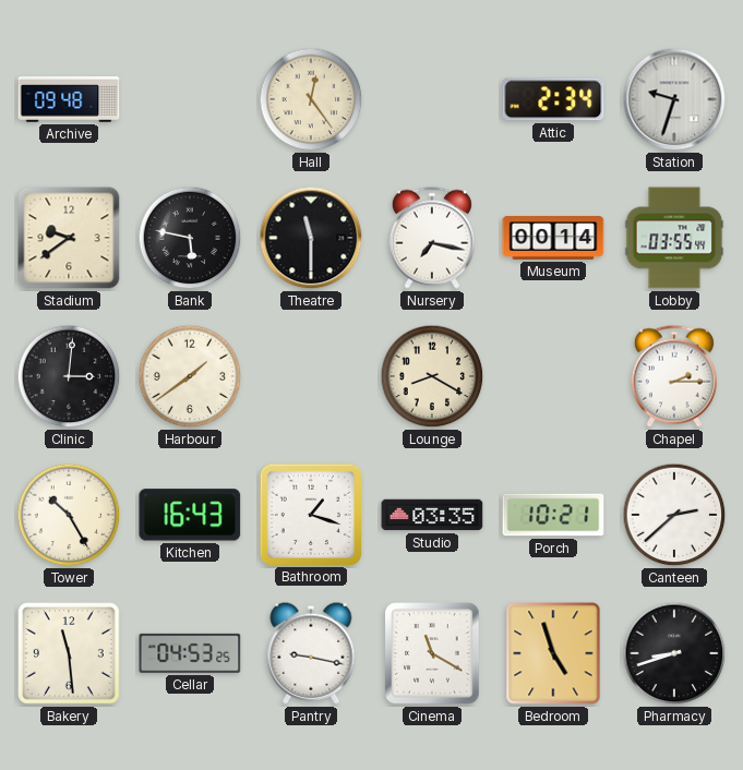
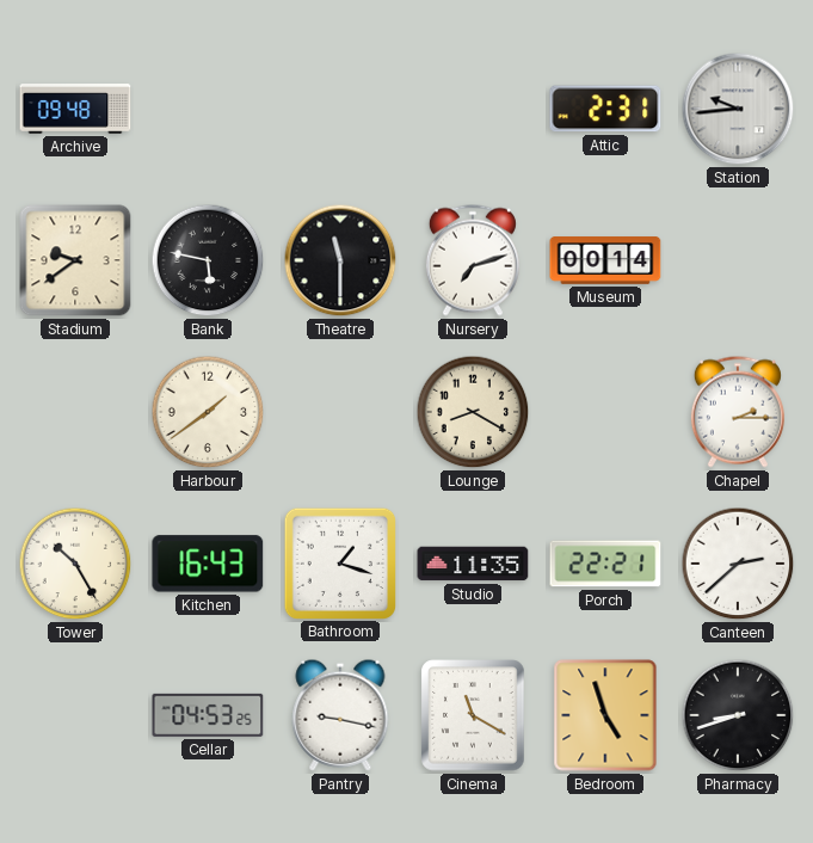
Hall: 12:24 -> none (311, 99)
Attic: 2:34 -> 2:31 (605, 109)
Station: 9:33 -> 9:44 (738, 109)
Nursery: 7:17 -> 7:12 (473, 260)
Lobby: 03:55 -> none (674, 238)
Clinic: 3:01 -> none (69, 376)
Studio: 03:35 -> 11:35 (473, 564)
Porch: 10:21 -> 22:21 (605, 564)
Bakery: 11:29 -> none (69, 653)
